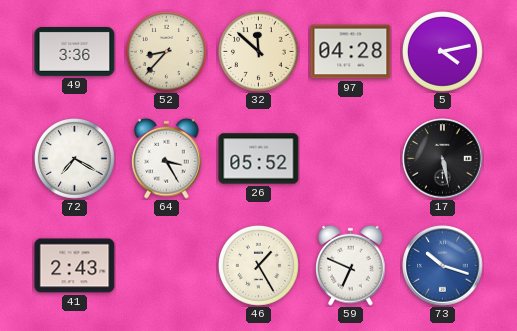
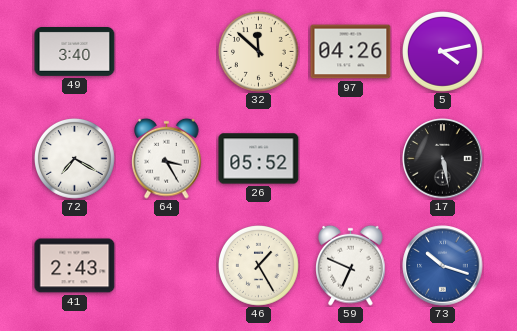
49: 3:36 -> 3:40 (75, 52)
52: 8:37 -> none (167, 52)
97: 04:28 -> 04:26 (351, 52)
